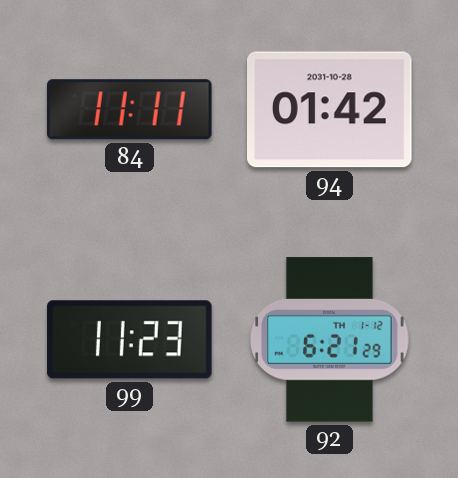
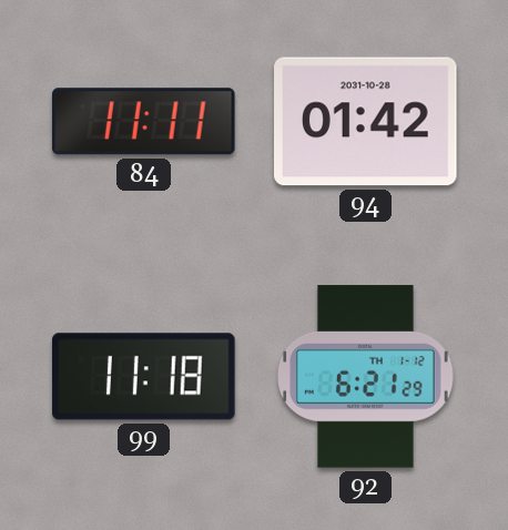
99: 11:23 -> 11:18 (144, 377)
